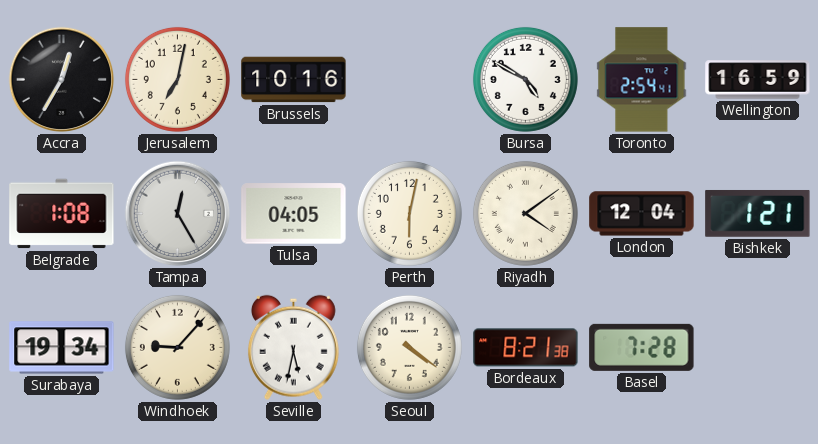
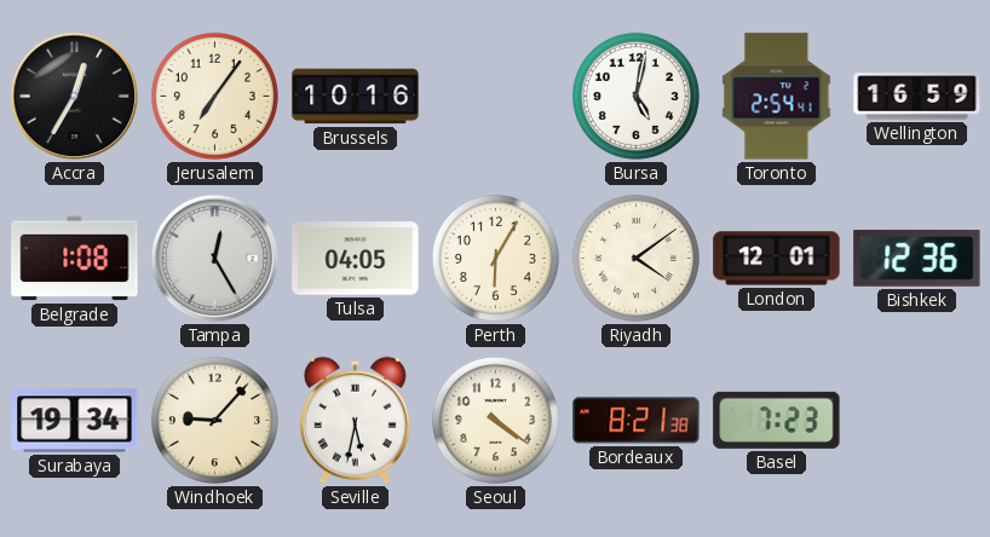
Jerusalem: 7:02 -> 7:06 (214, 96)
Bursa: 4:50 -> 5:02 (635, 96)
Perth: 6:02 -> 6:05 (495, 258)
London: 12:04 -> 12:01 (777, 259)
Bishkek: 1:21 -> 12:36 (917, 258)
Basel: 7:28 -> 7:23 (777, 420)
